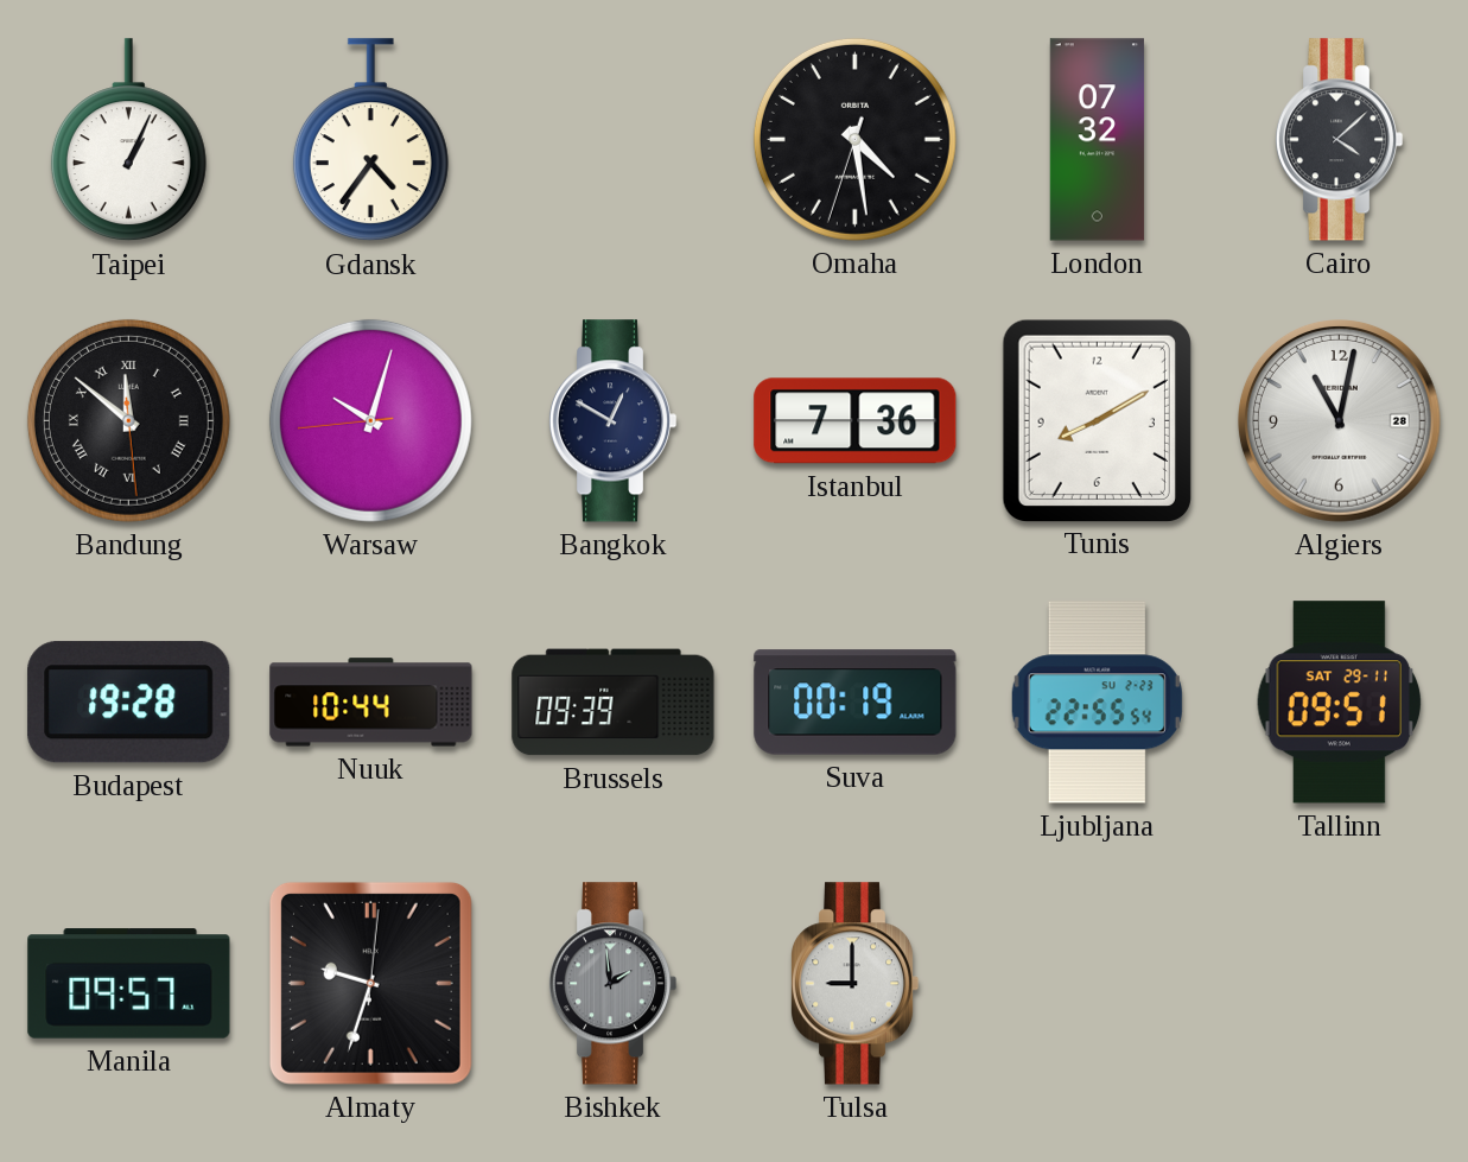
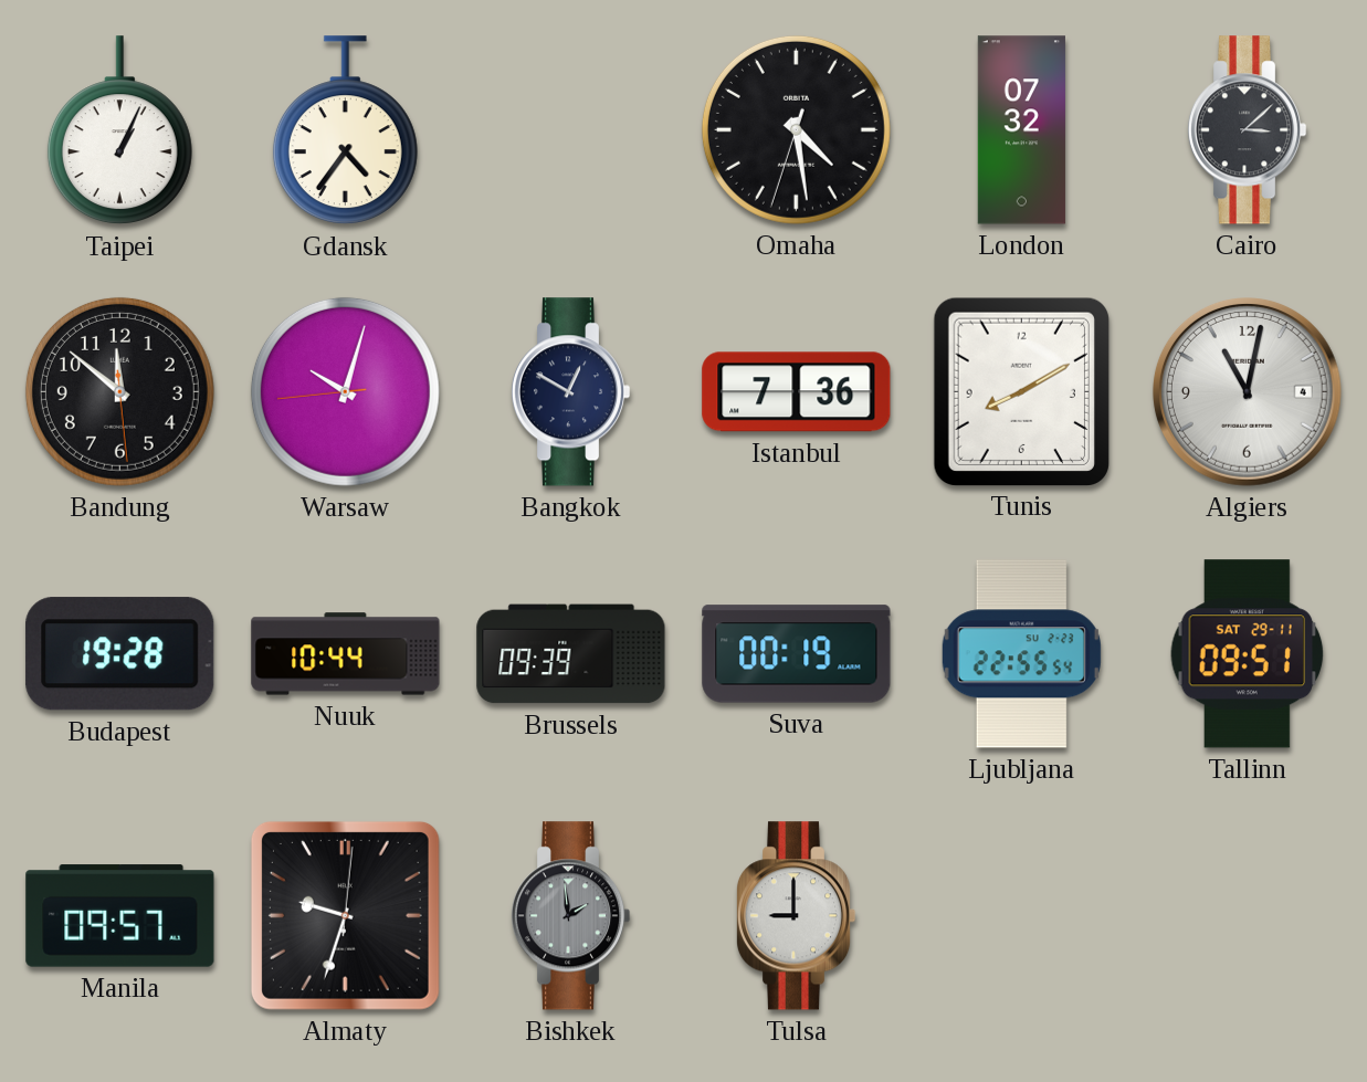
Cairo: 4:08 -> 3:08 (1247, 130)
Bandung numerals: Roman -> Arabic (119, 391)
Algiers date: 28 -> 4 (1248, 392)
